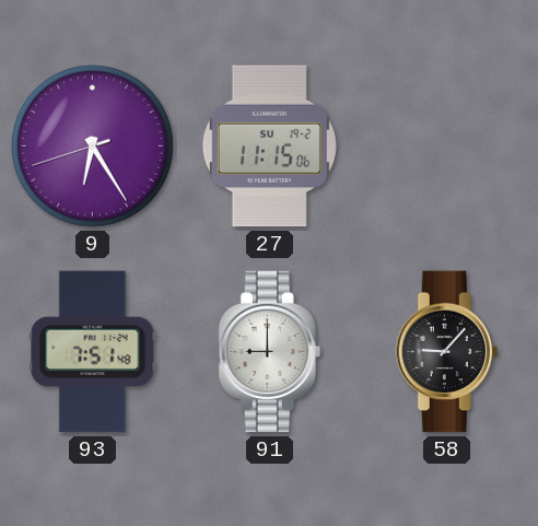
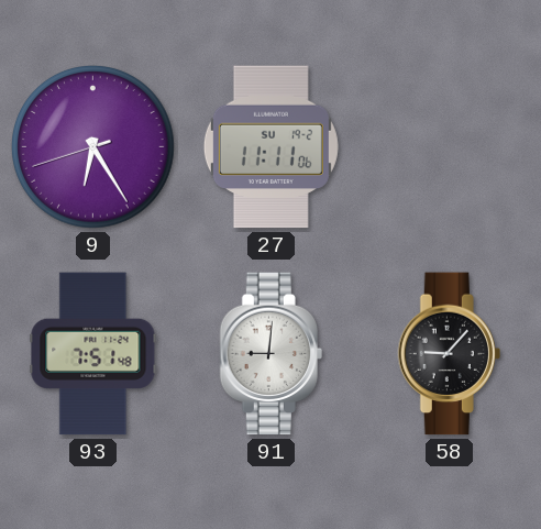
27: 11:15 -> 11:11 (270, 147)
91: 9:00 -> 9:01 (270, 354)
